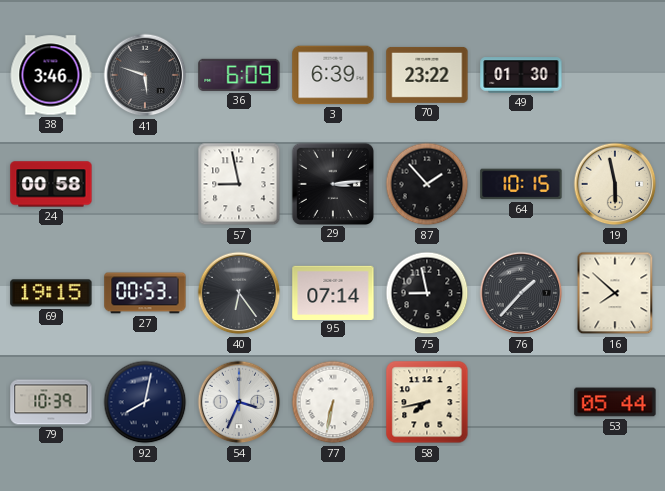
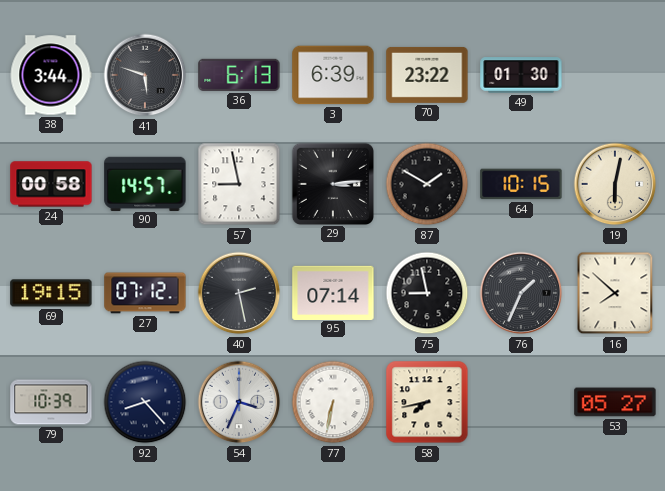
38: 3:46 -> 3:44 (51, 75)
36: 6:09 -> 6:13 (239, 75)
90: none -> 14:57 (145, 183)
87: 1:53 -> 1:50 (427, 184)
19: 5:58 -> 6:02 (615, 184)
27: 00:53 -> 07:12 (145, 293)
40: 6:24 -> 2:28 (239, 293)
76: 1:37 -> 1:34 (521, 293)
92: 8:02 -> 8:23 (145, 402)
53: 05:44 -> 05:27 (615, 402)
